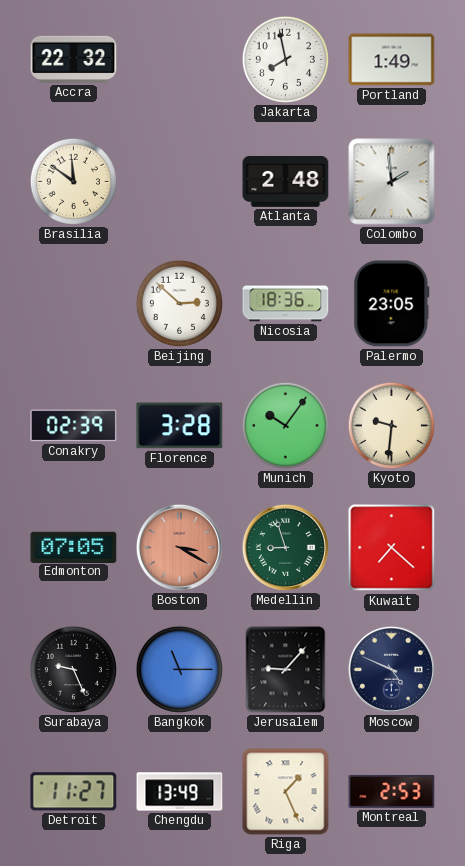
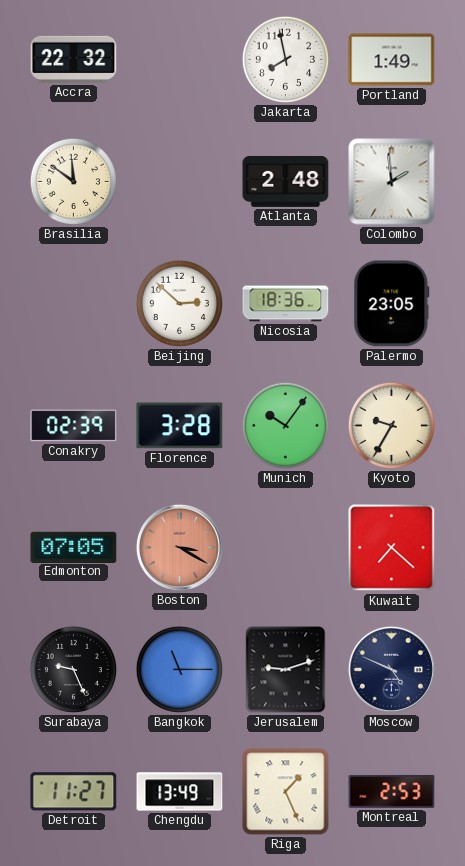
Kyoto: 9:31 -> 9:35 (391, 425)
Medellin: 8:57 -> none (285, 547)
Jerusalem: 9:07 -> 9:12 (286, 670)
